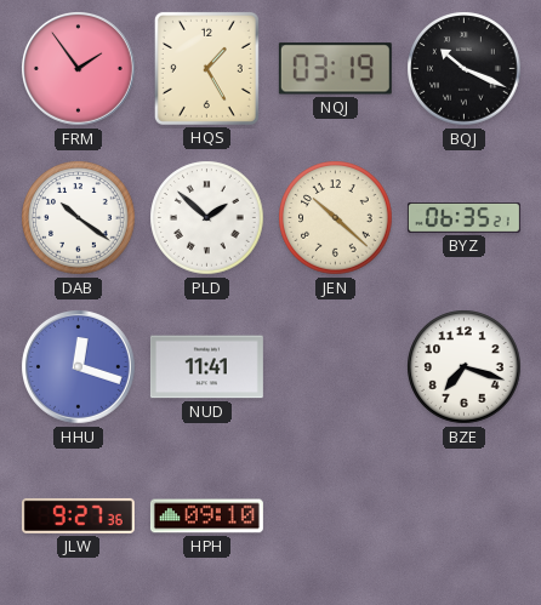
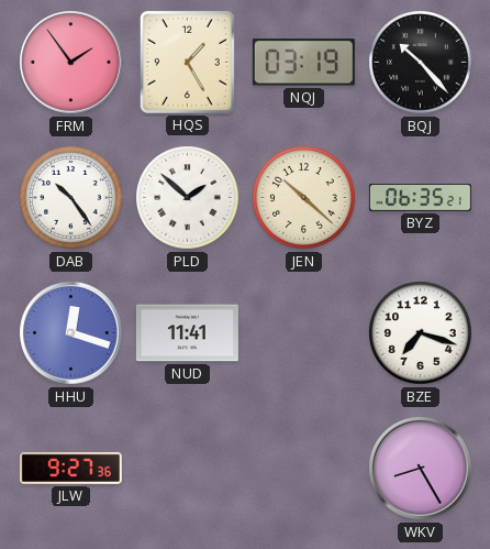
BQJ: 10:19 -> 10:23 (421, 63)
DAB: 10:21 -> 10:24 (71, 198)
HPH: 09:10 -> none (206, 516)
WKV: none -> 8:25 (421, 469)
